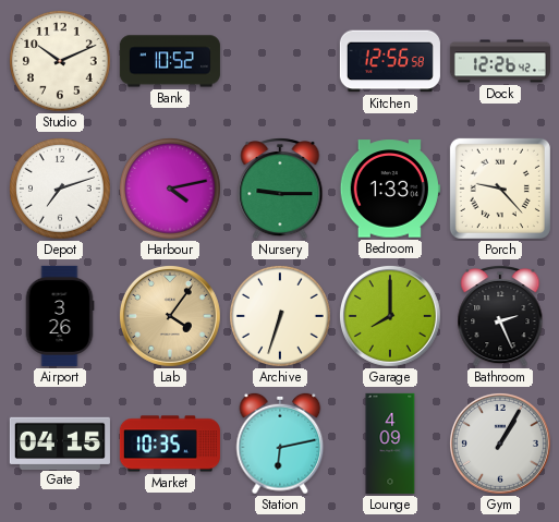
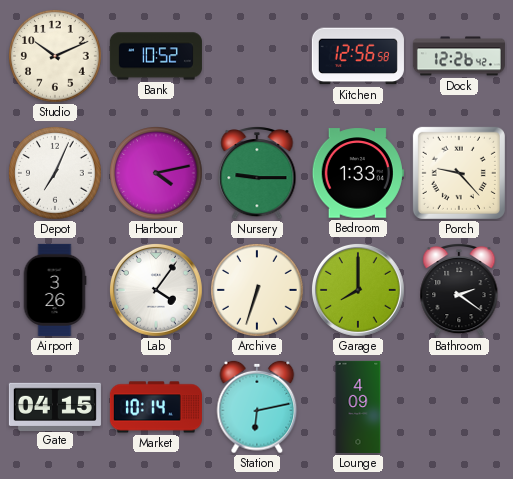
Depot: 7:12 -> 7:04 (56, 174)
Lab dial: champagne -> white (156, 290)
Bathroom: 2:26 -> 2:21 (459, 291)
Market: 10:35 -> 10:14 (156, 407)
Gym: 1:05 -> none (500, 444)
